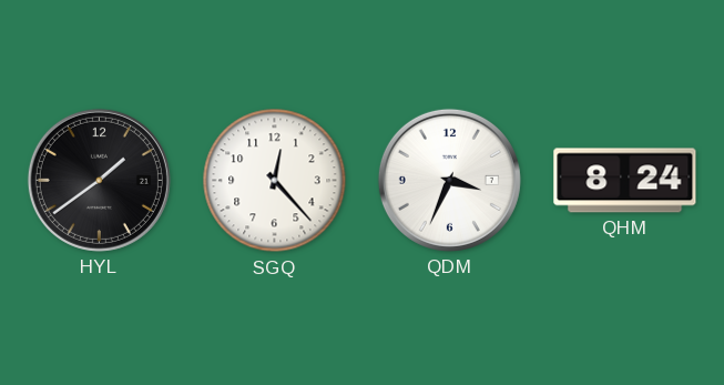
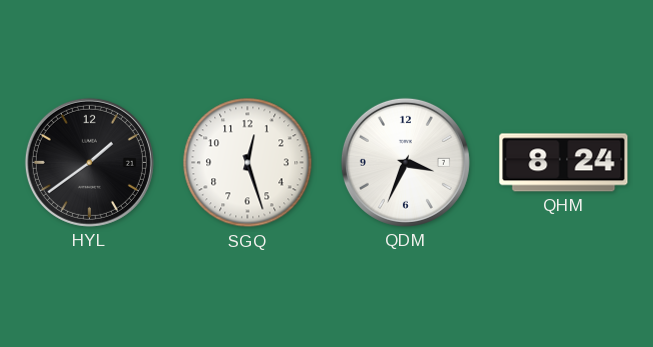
SGQ: 12:23 -> 12:27 (248, 163)
